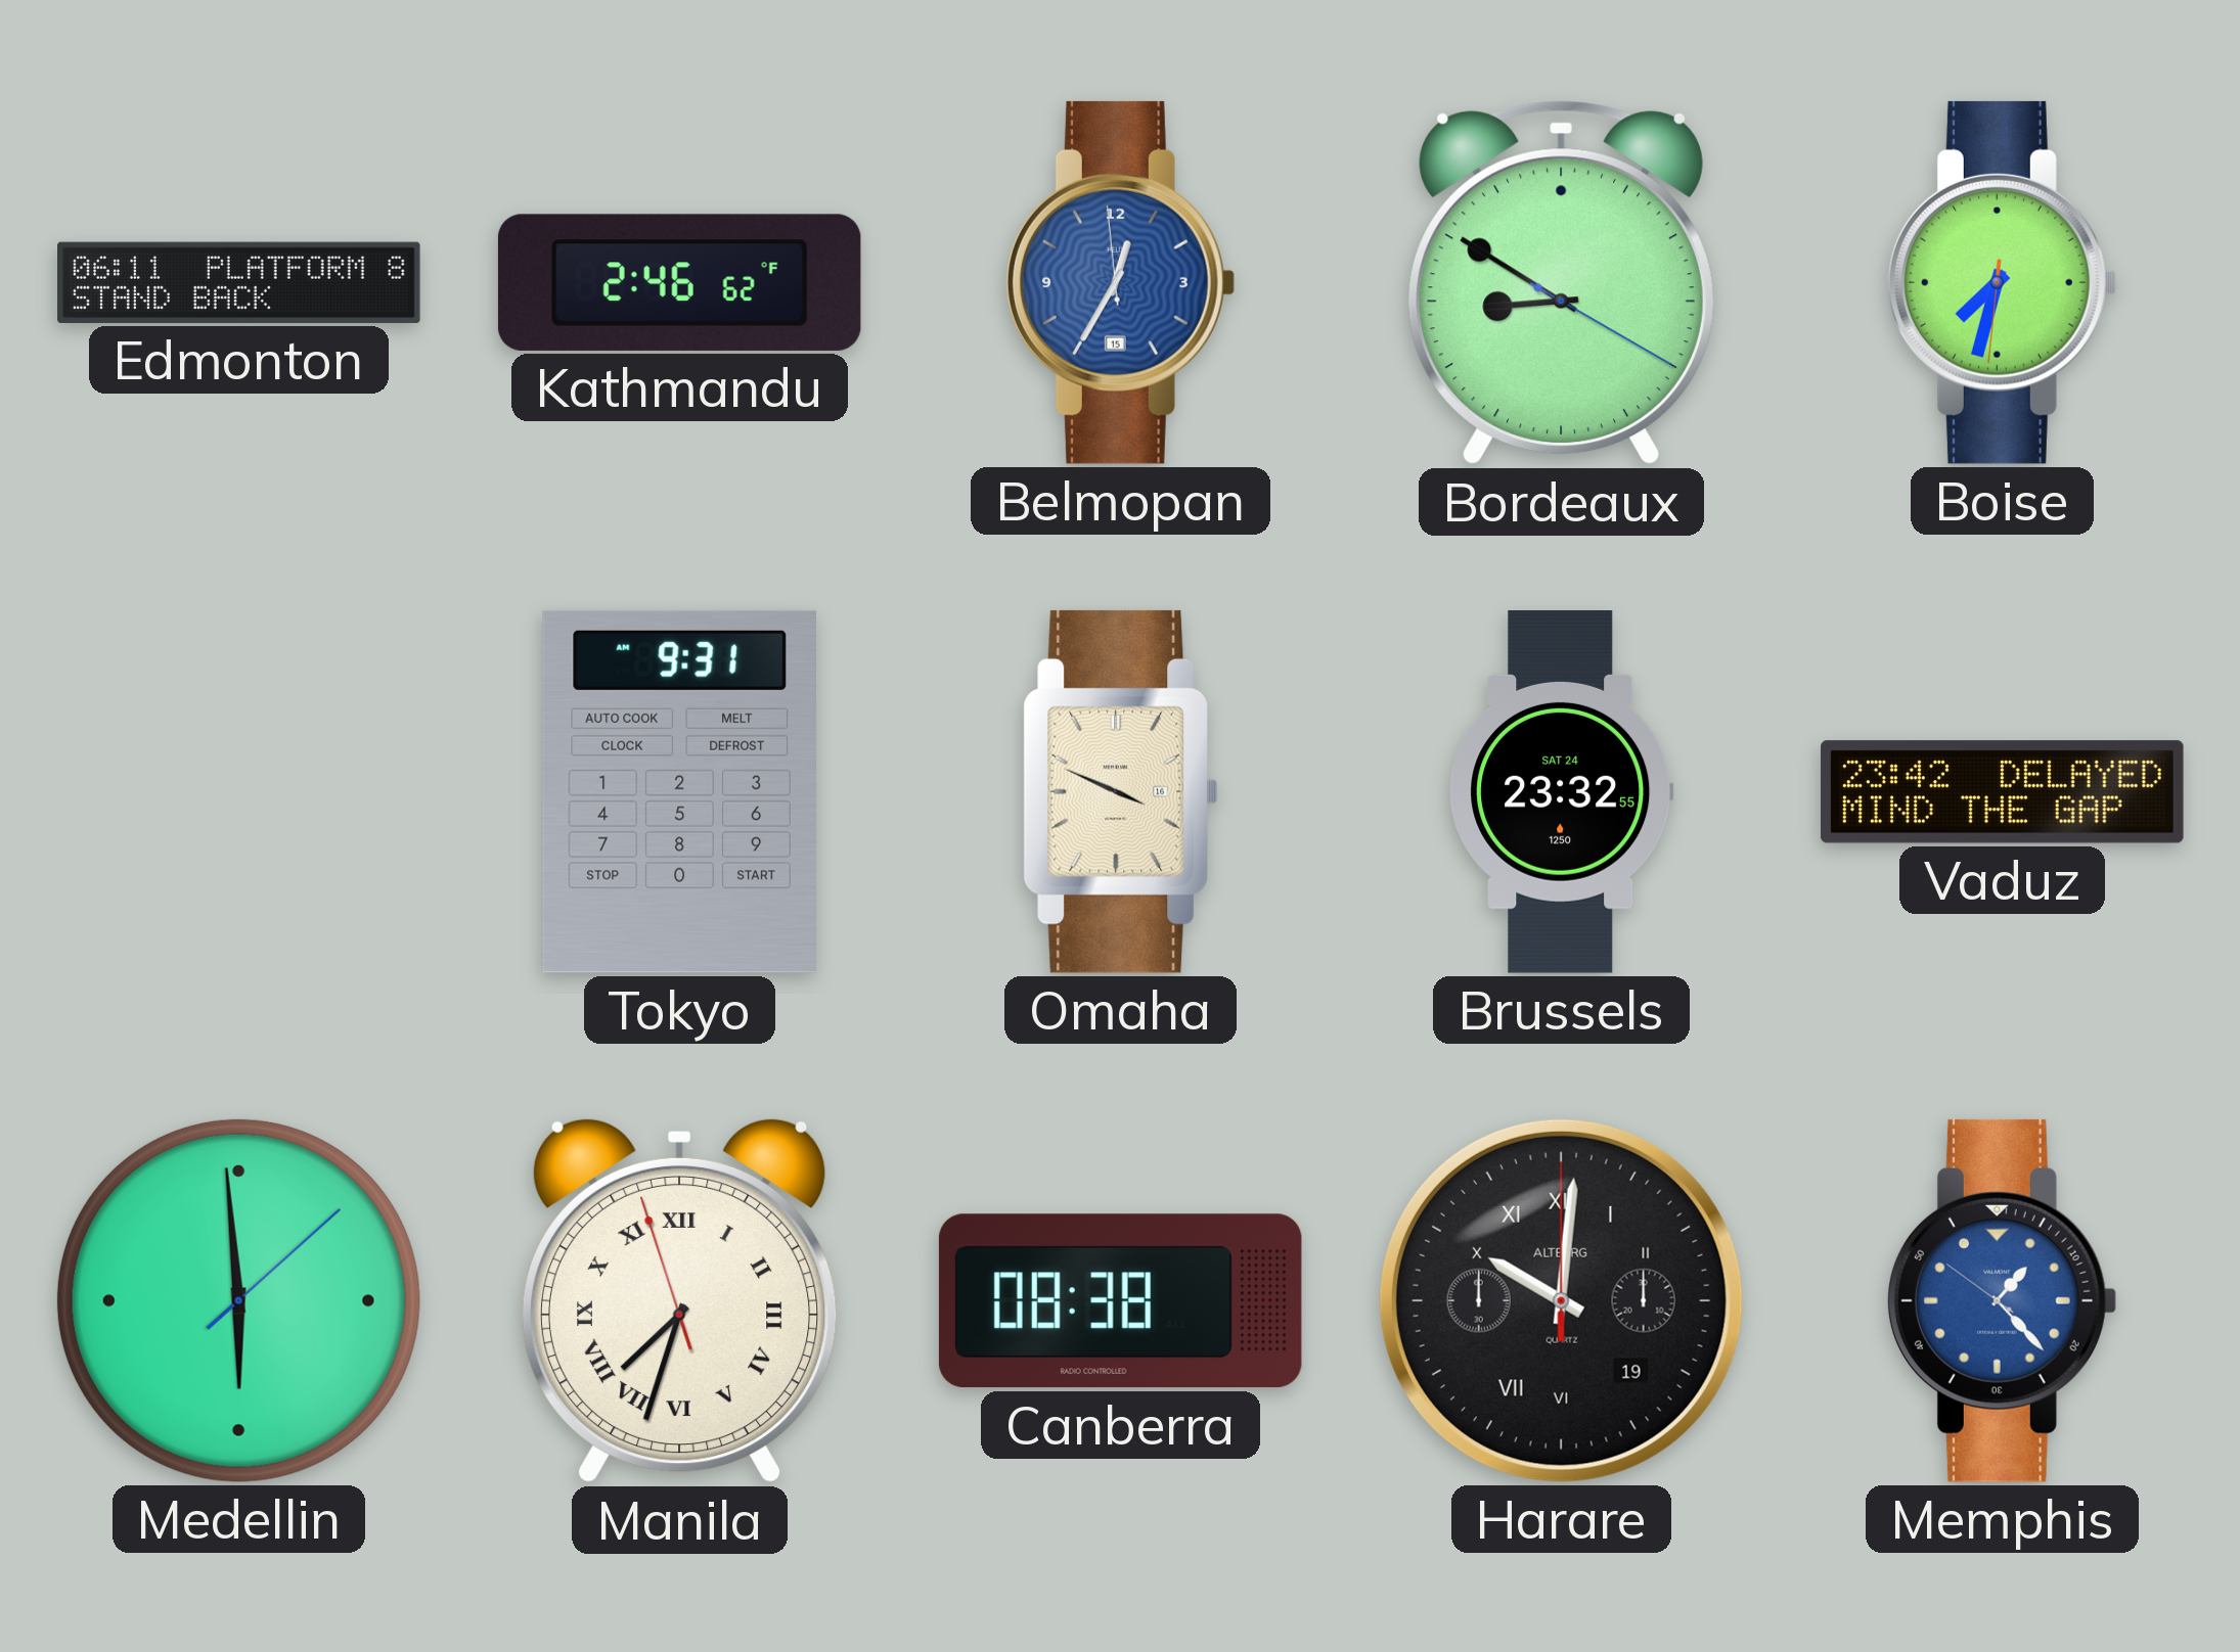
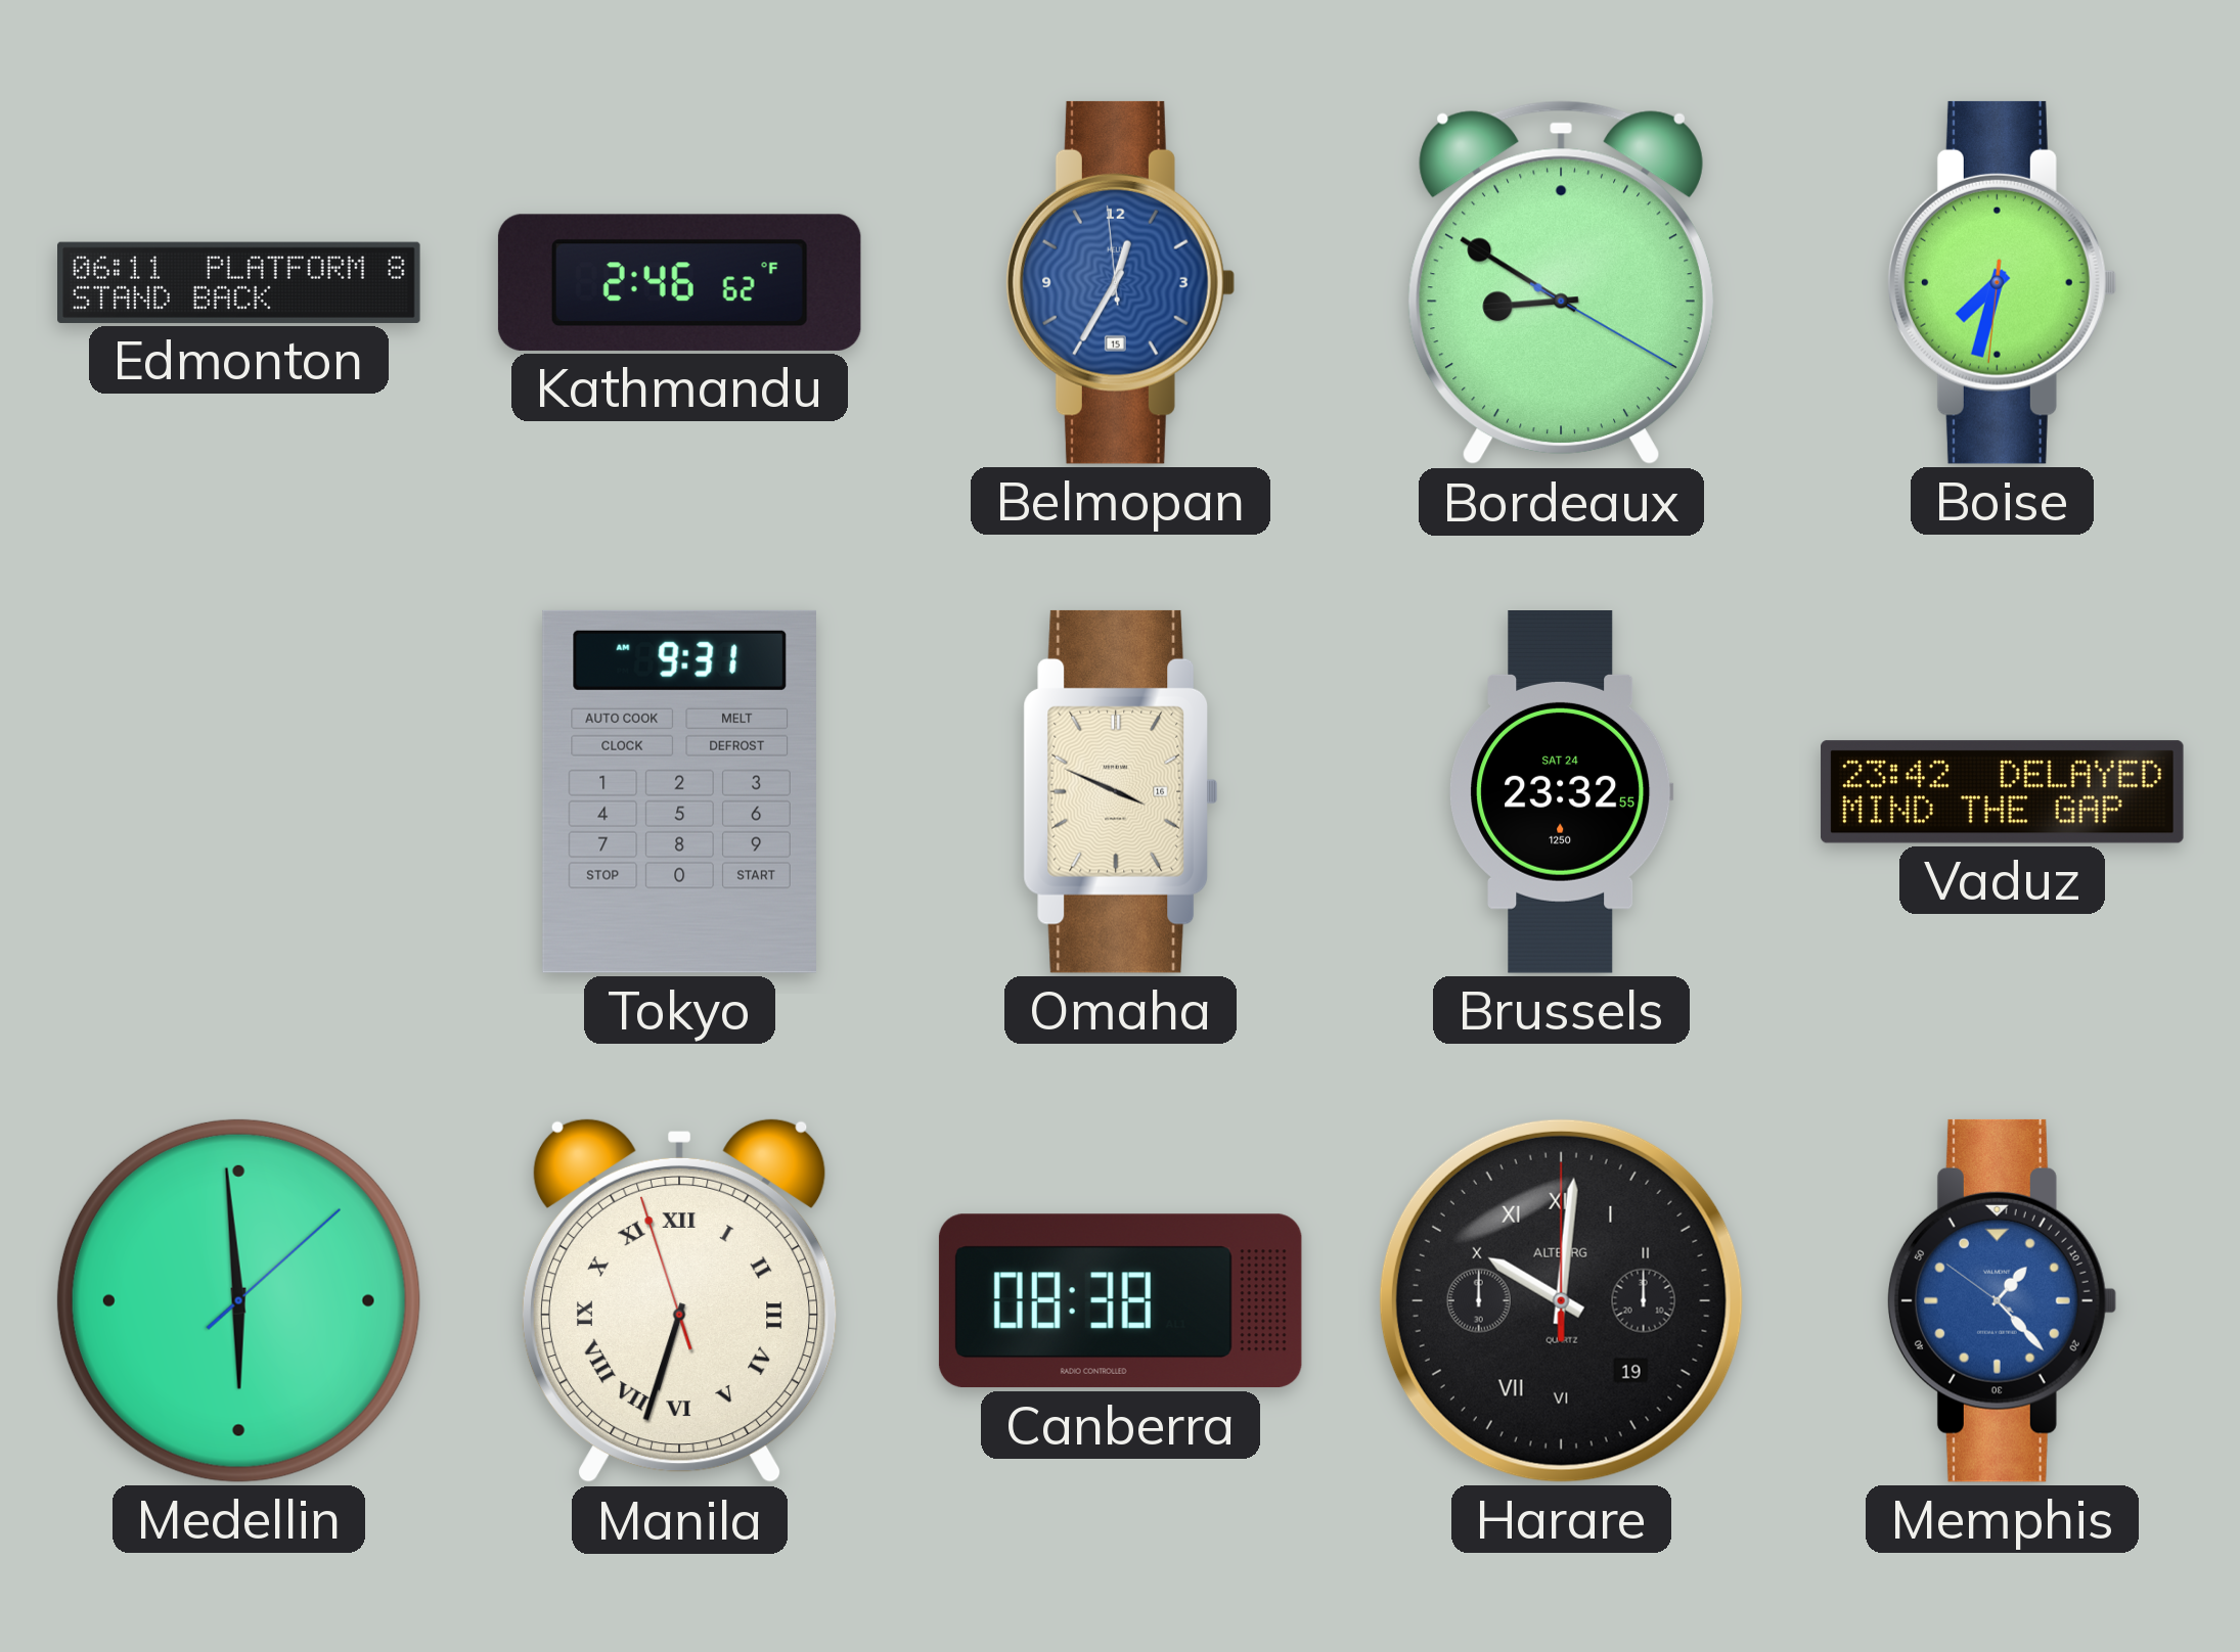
Manila: 7:32 -> 6:32 (679, 1300)
